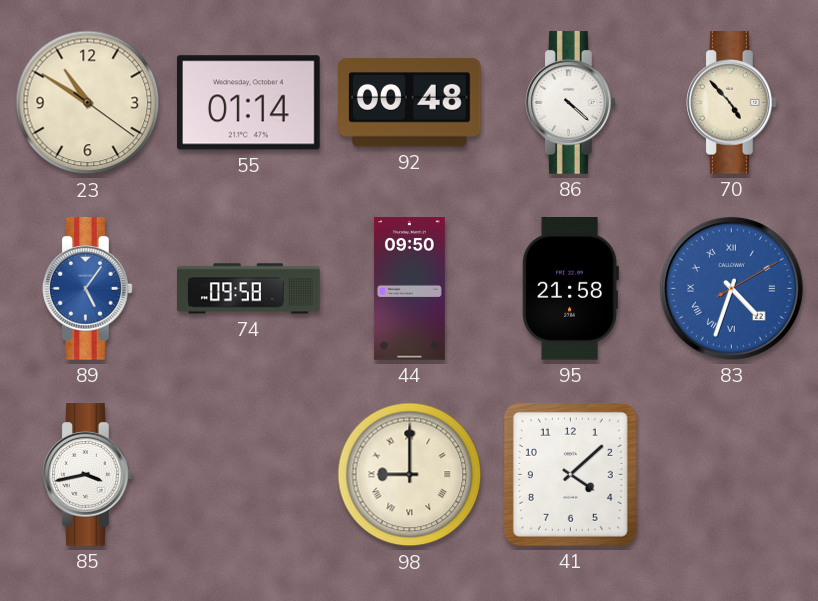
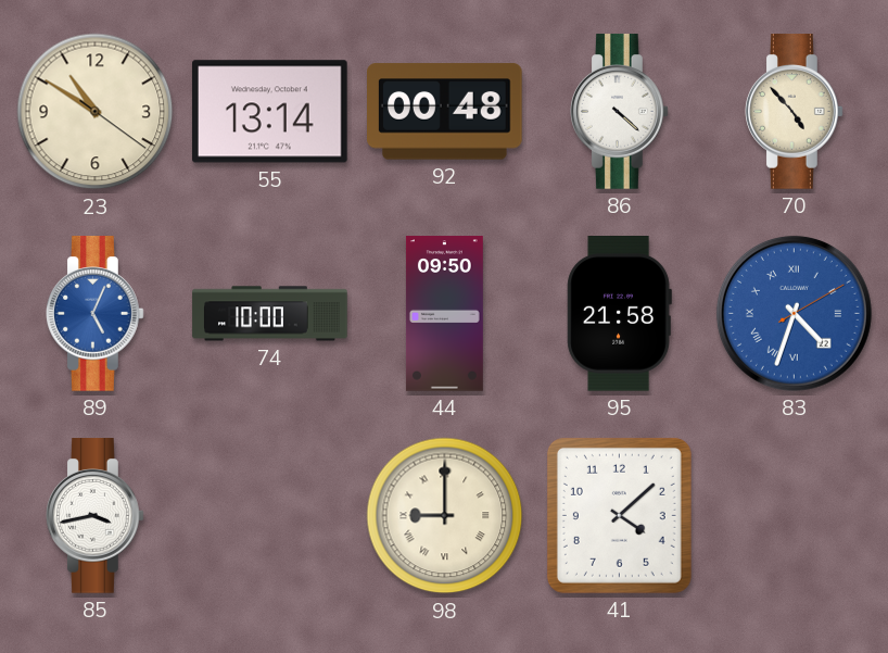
55: 01:14 -> 13:14 (270, 112)
89: 5:06 -> 5:04 (96, 314)
74: 09:58 -> 10:00 (270, 314)
